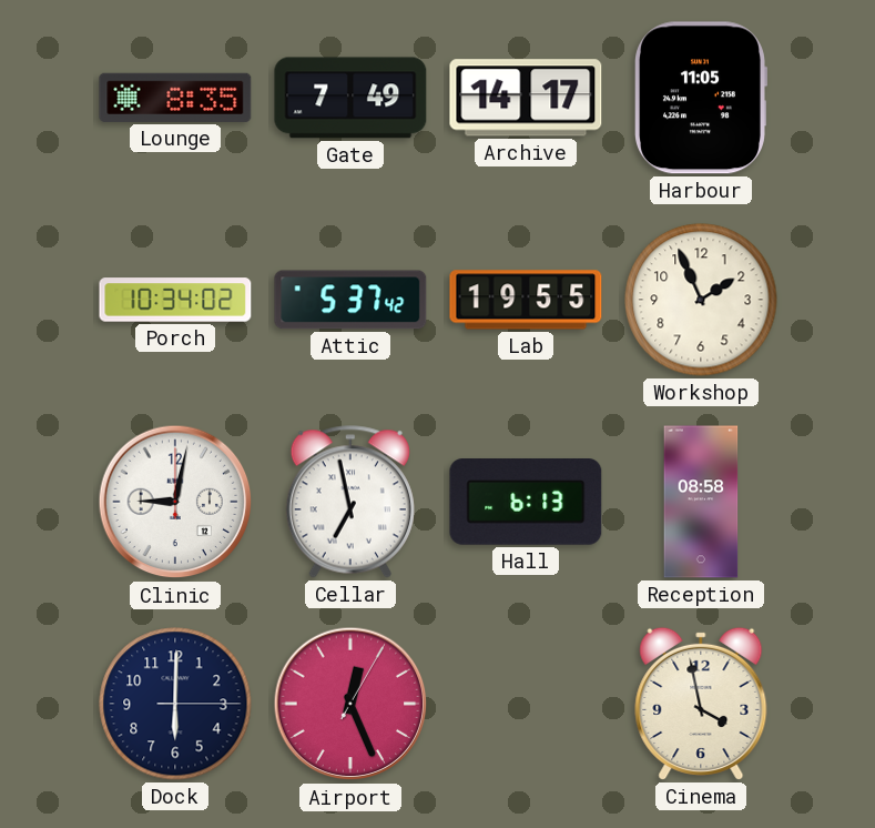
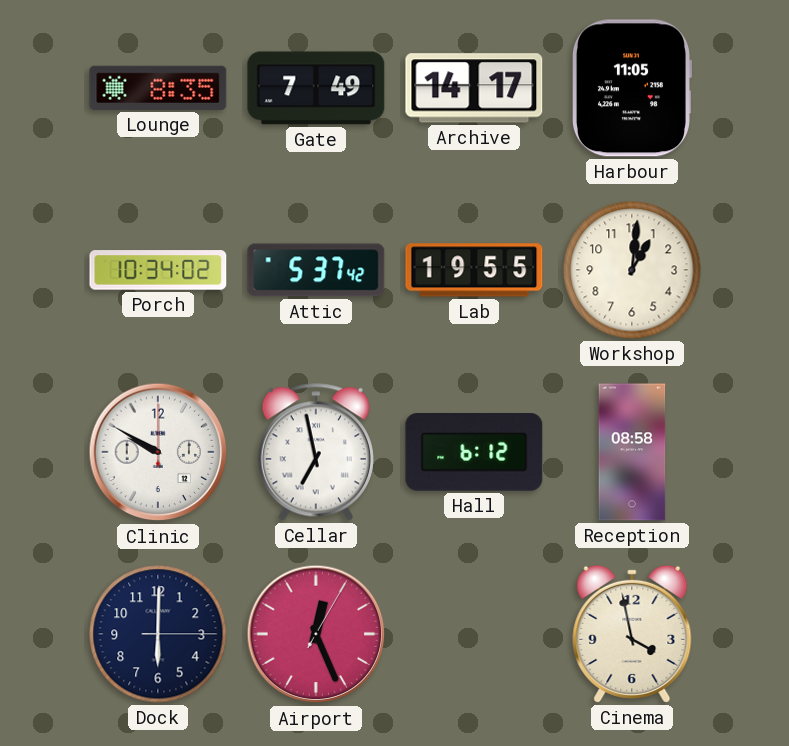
Workshop: 1:56 -> 1:01 (632, 270)
Clinic: 9:02 -> 9:50 (158, 452)
Hall: 6:13 -> 6:12 (474, 453)
